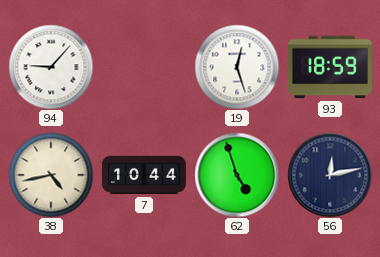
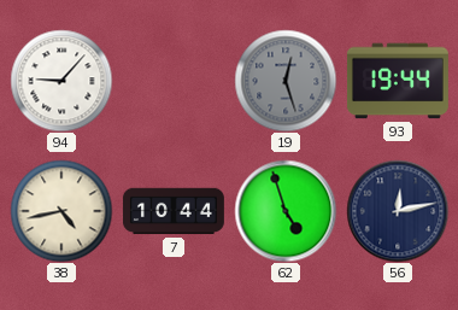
19 dial: white -> grey (286, 81)
93: 18:59 -> 19:44 (398, 81)
